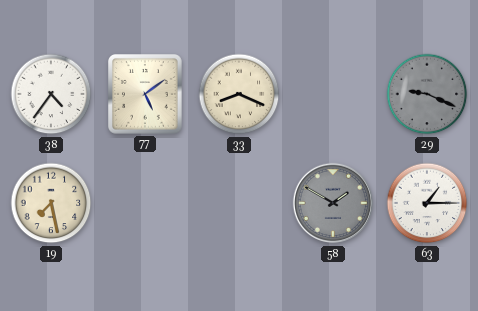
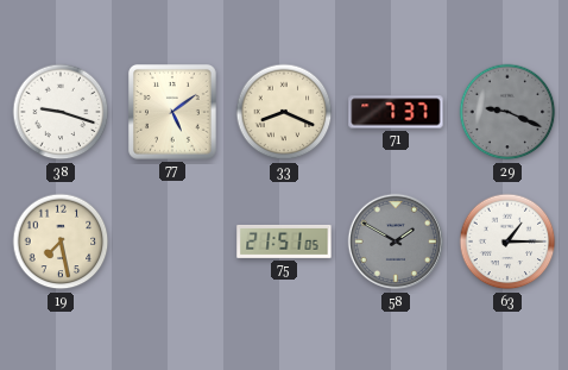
38: 4:36 -> 9:18 (61, 112)
71: none -> 7:37 (396, 112)
75: none -> 21:51 (284, 242)
